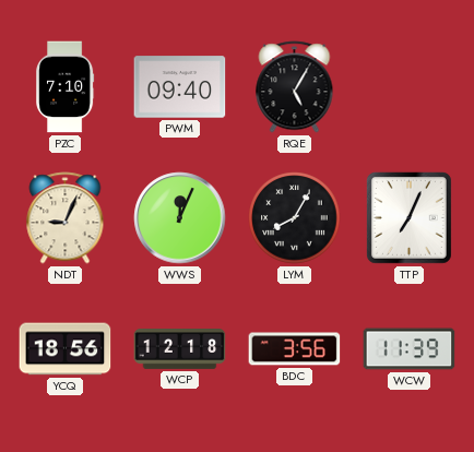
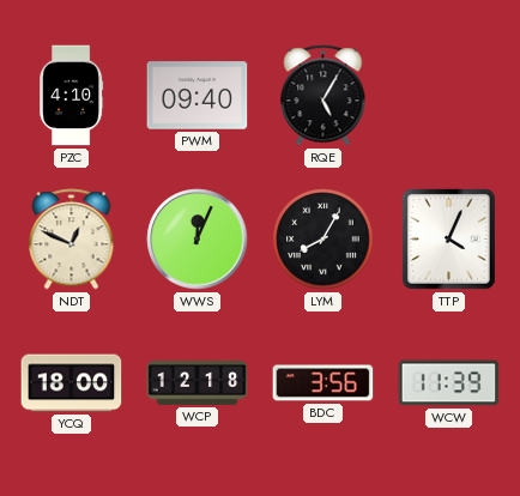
PZC: 7:10 -> 4:10 (72, 96)
NDT: 9:04 -> 12:49 (72, 240)
TTP: 7:04 -> 4:04 (449, 240)
YCQ: 18:56 -> 18:00 (72, 383)
